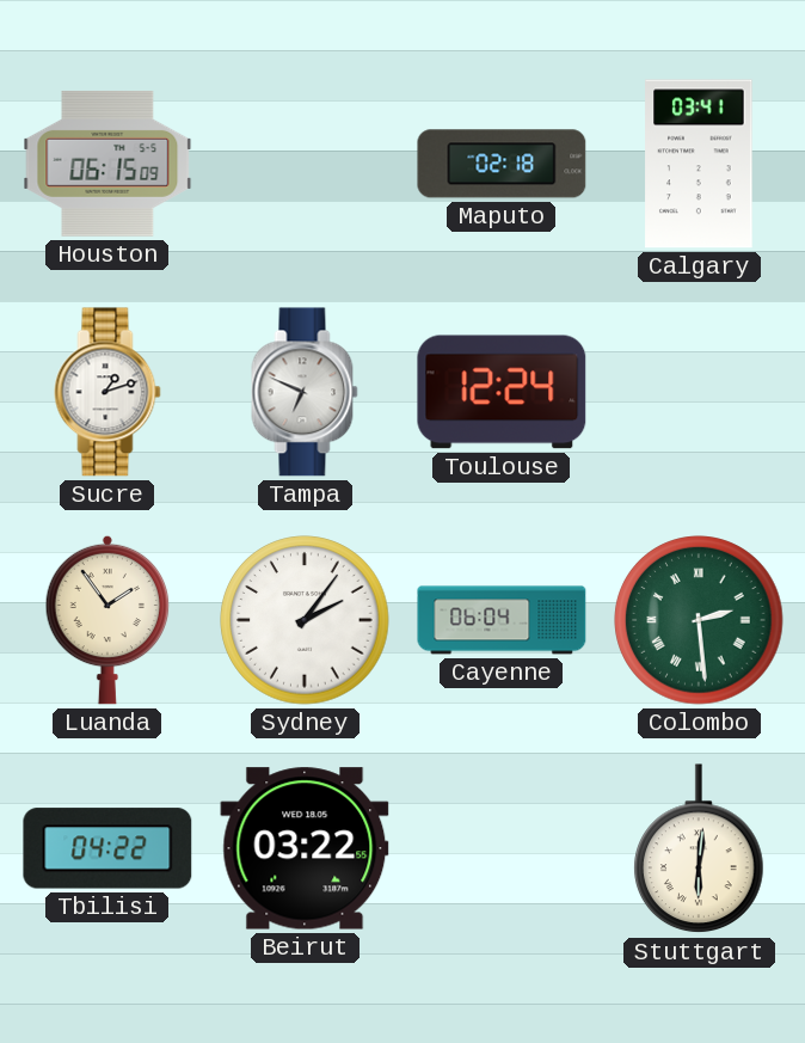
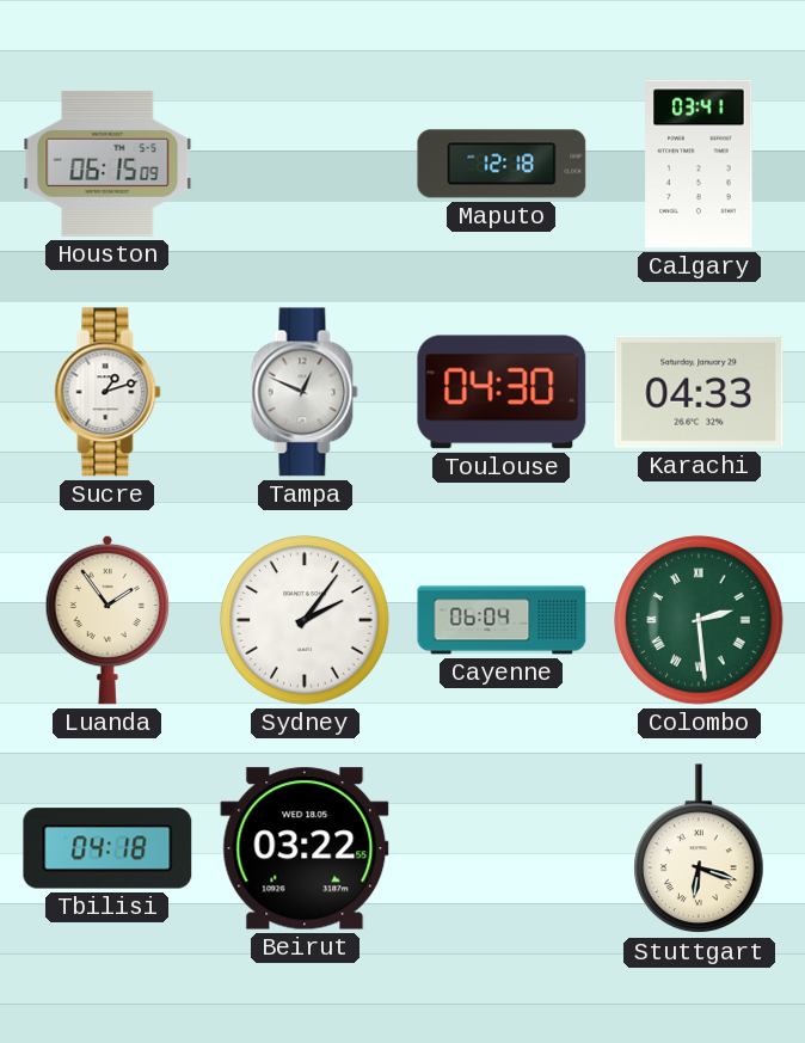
Maputo: 02:18 -> 12:18 (502, 164)
Tampa: 6:49 -> 12:49 (305, 392)
Toulouse: 12:24 -> 04:30 (502, 392)
Karachi: none -> 04:33 (699, 392)
Tbilisi: 04:22 -> 04:18 (107, 848)
Stuttgart: 6:01 -> 6:18 (699, 849)
